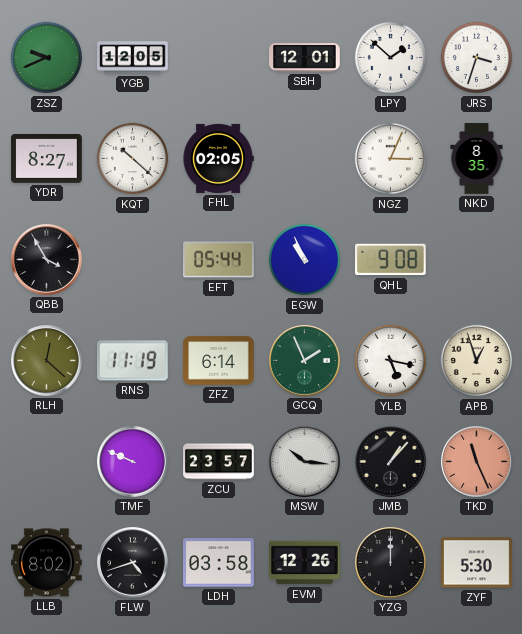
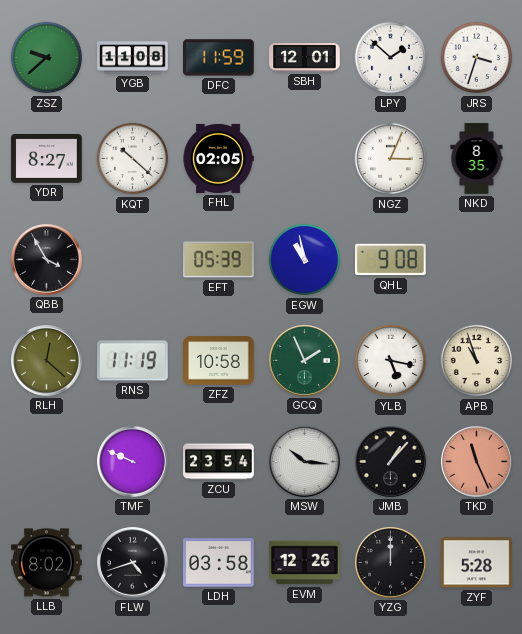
ZSZ: 9:41 -> 9:38 (47, 58)
YGB: 12:05 -> 11:08 (133, 58)
DFC: none -> 11:59 (219, 58)
EFT: 05:44 -> 05:39 (219, 260)
EGW: 10:56 -> 10:58 (305, 260)
ZFZ: 6:14 -> 10:58 (219, 361)
APB: 12:57 -> 10:57 (477, 361)
ZCU: 23:57 -> 23:54 (219, 462)
ZYF: 5:30 -> 5:28 (477, 563)
